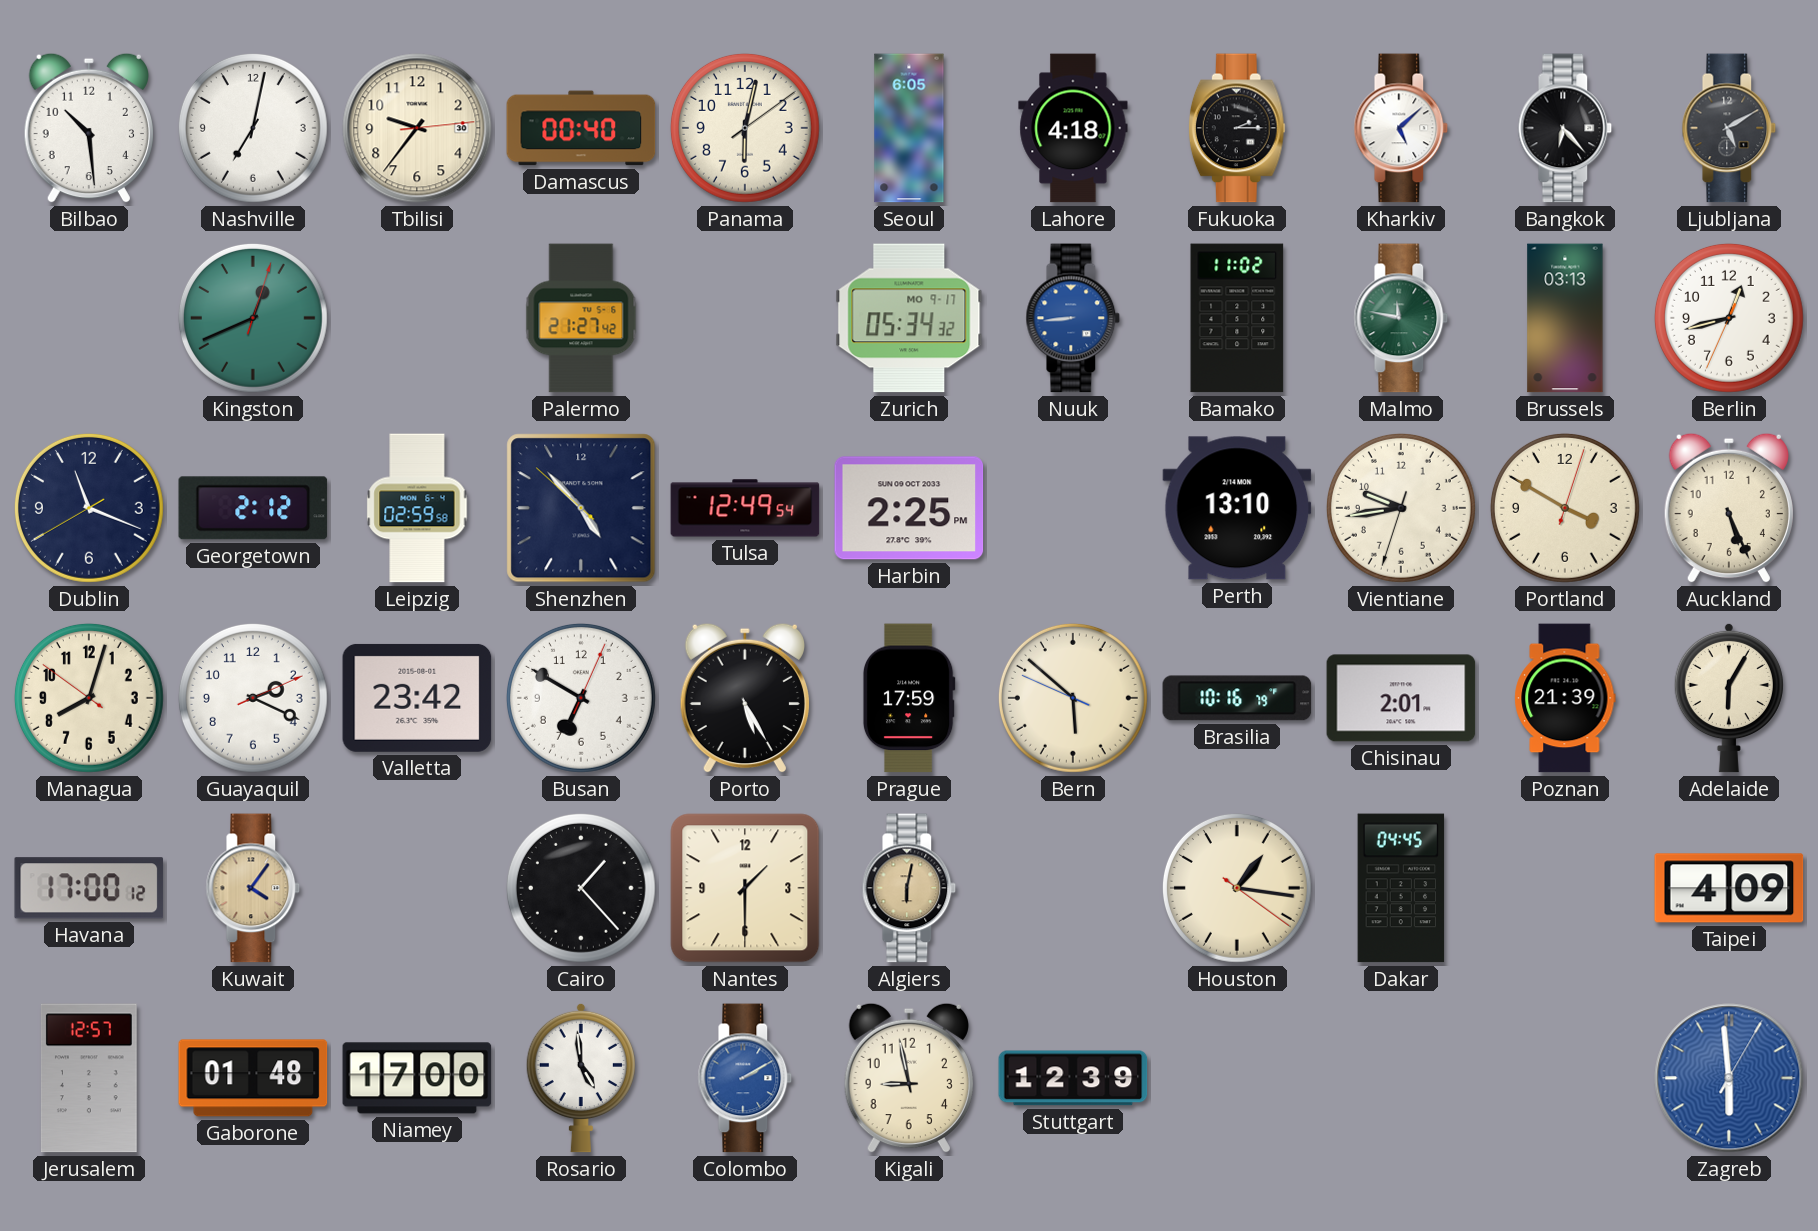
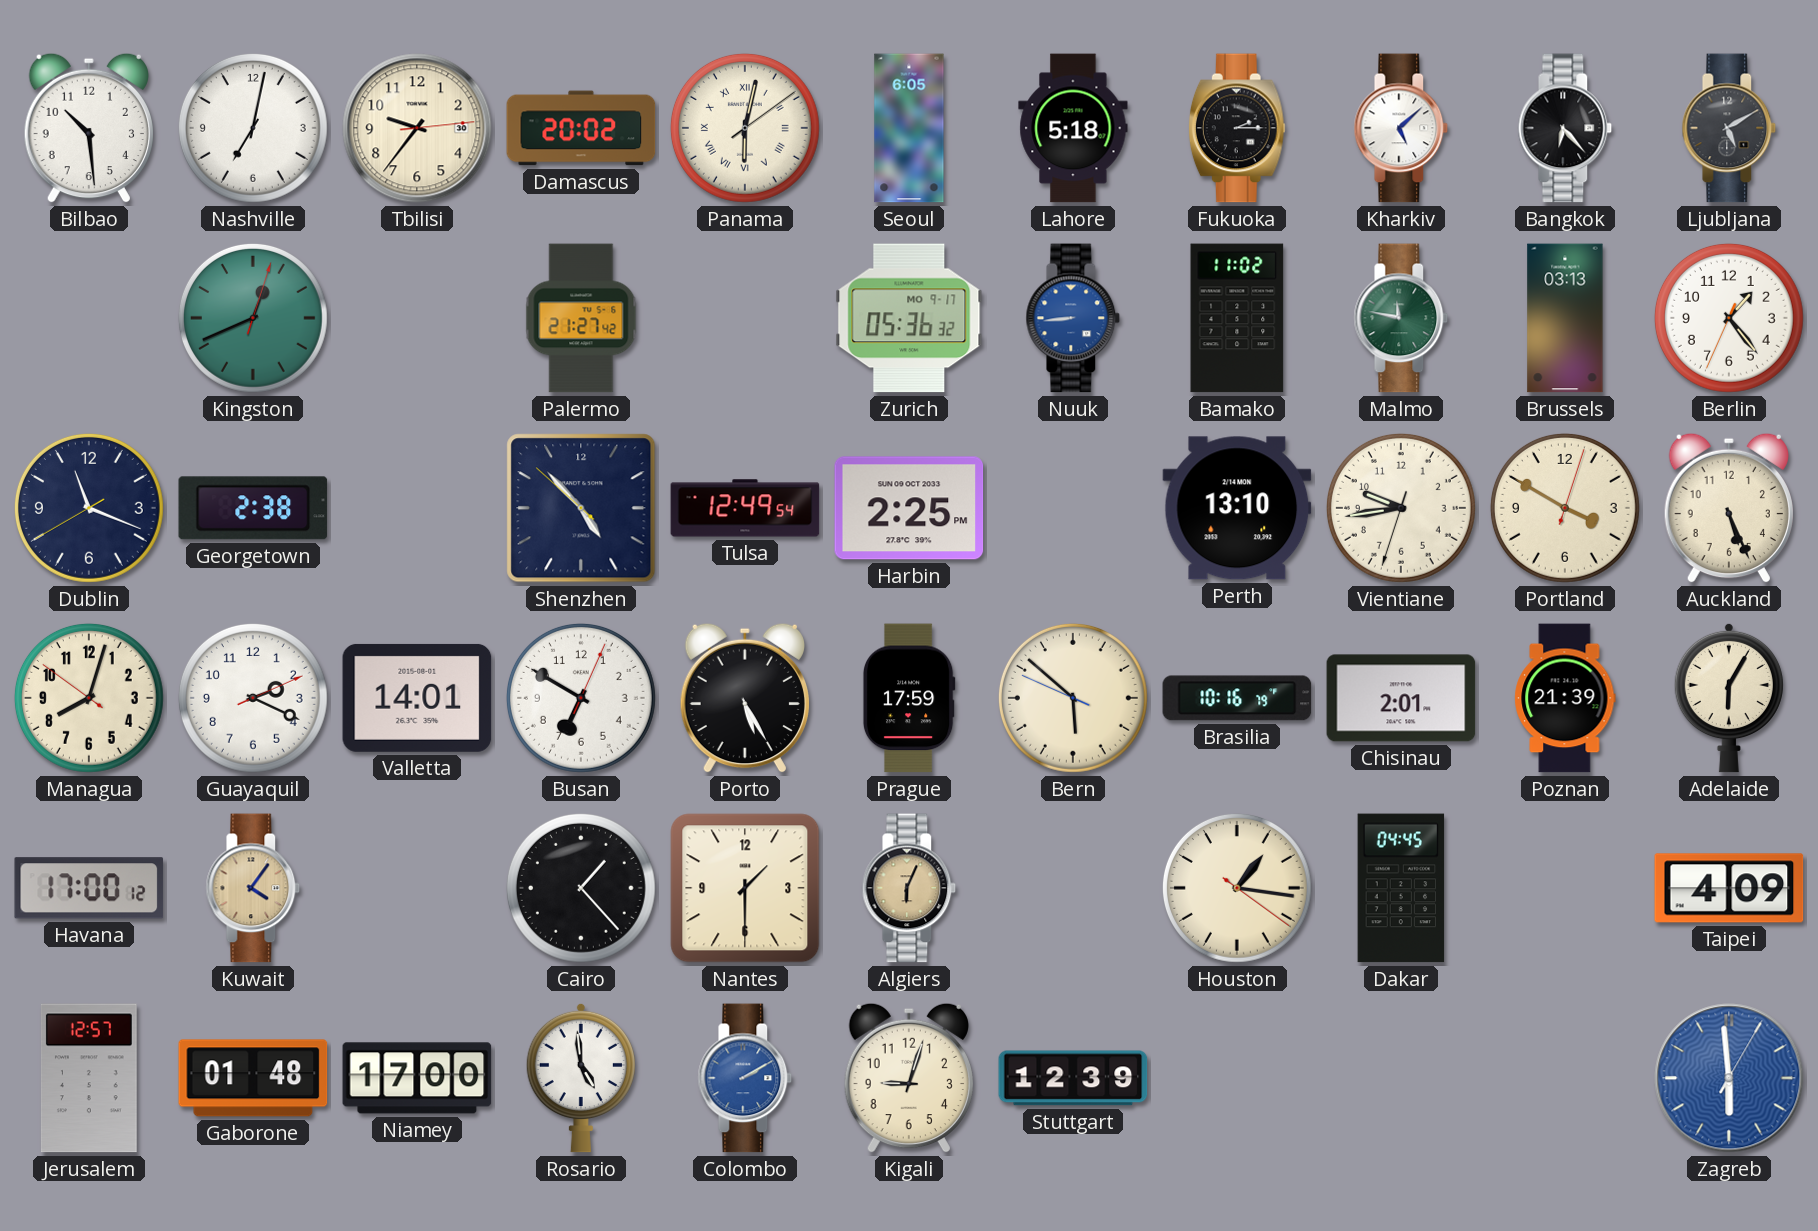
Damascus: 00:40 -> 20:02 (581, 128)
Panama numerals: Arabic -> Roman (745, 128)
Lahore: 4:18 -> 5:18 (1073, 128)
Zurich: 05:34 -> 05:36 (909, 318)
Berlin: 12:42 -> 1:23 (1729, 318)
Georgetown: 2:12 -> 2:38 (253, 508)
Leipzig: 02:59 -> none (417, 508)
Valletta: 23:42 -> 14:01 (417, 698)
Algiers: 6:02 -> 6:04 (909, 888)
Kigali: 8:58 -> 9:03 (909, 1078)
